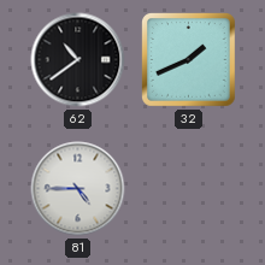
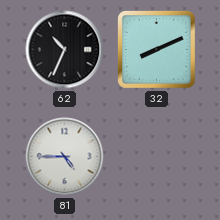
62: 10:39 -> 10:34 (65, 50)
32: 1:41 -> 8:11 (157, 50)
